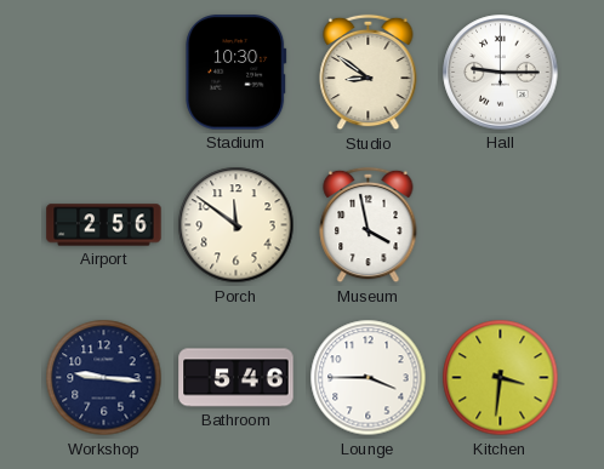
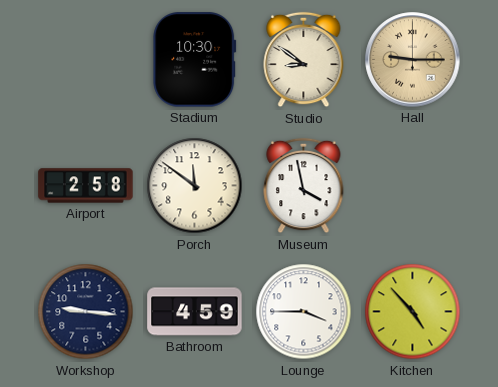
Hall dial: white -> champagne (413, 60)
Airport: 2:56 -> 2:58 (86, 186)
Bathroom: 5:46 -> 4:59 (195, 312)
Kitchen: 3:31 -> 4:53 (413, 312)
